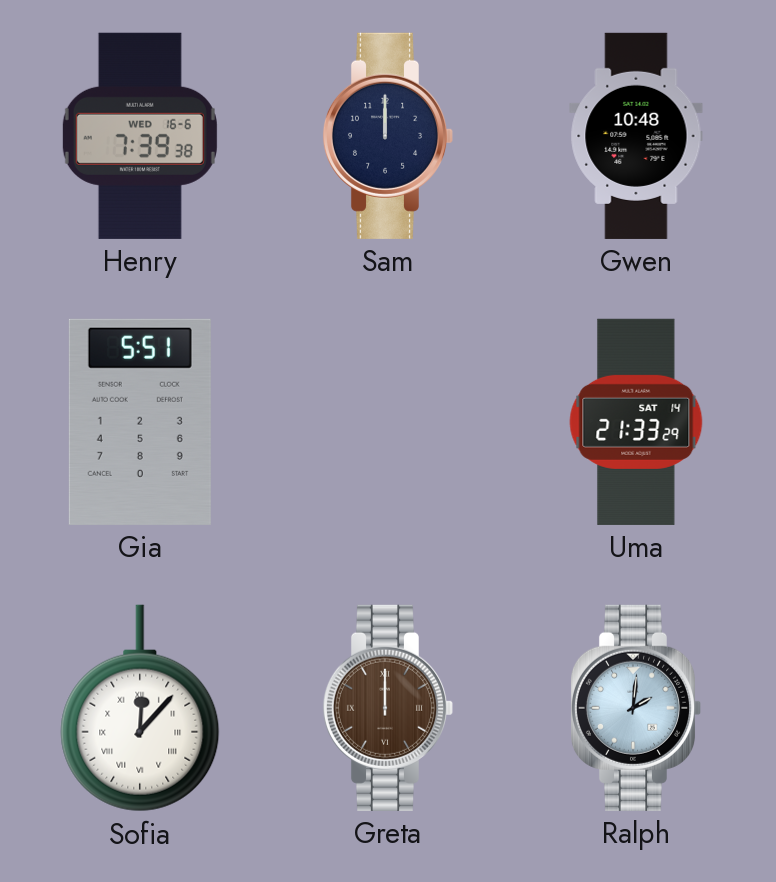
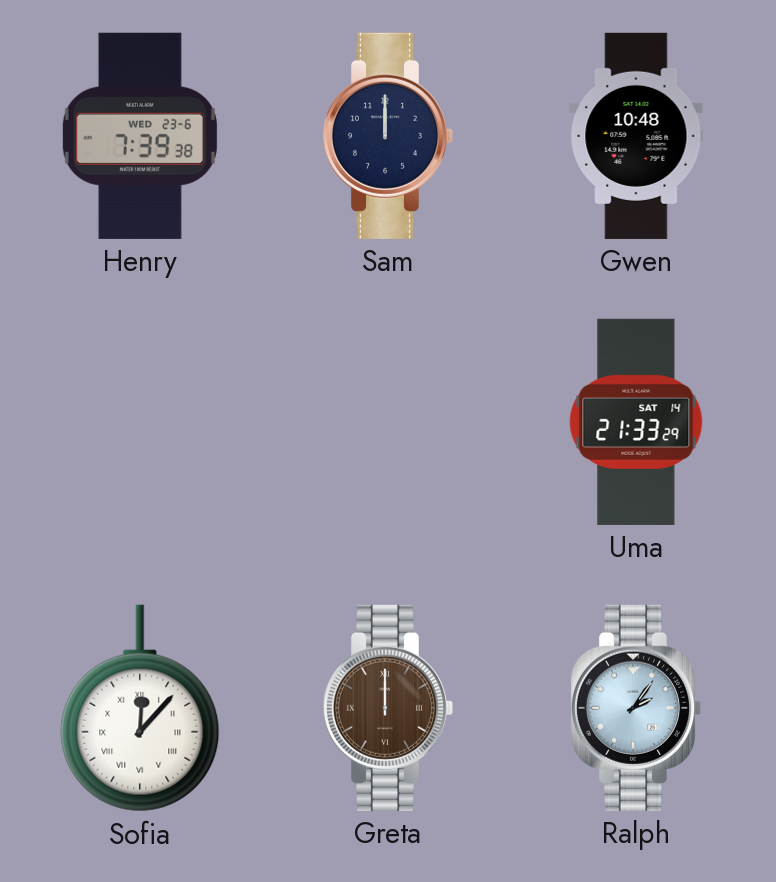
Henry date: WED 16-6 -> WED 23-6 (140, 136)
Gia: 5:51 -> none (140, 422)
Ralph: 2:01 -> 2:06 (636, 708)
